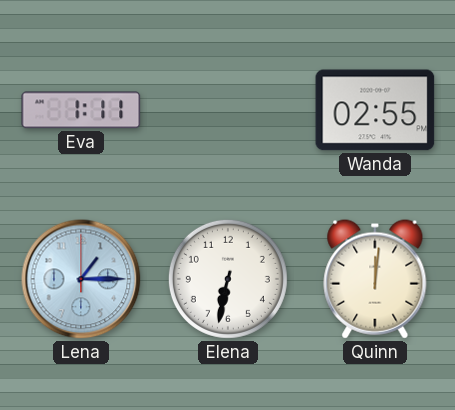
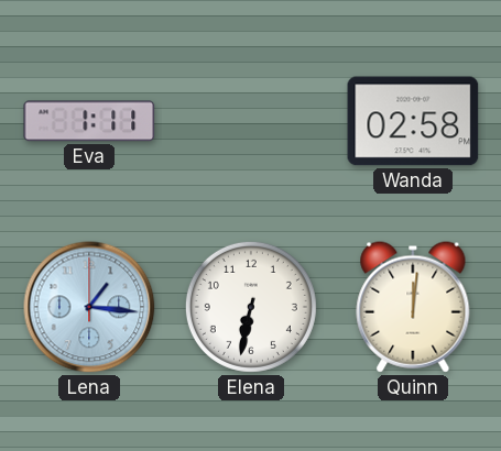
Wanda: 02:55 -> 02:58 (413, 121)
Lena: 1:15 -> 1:16 (89, 307)
